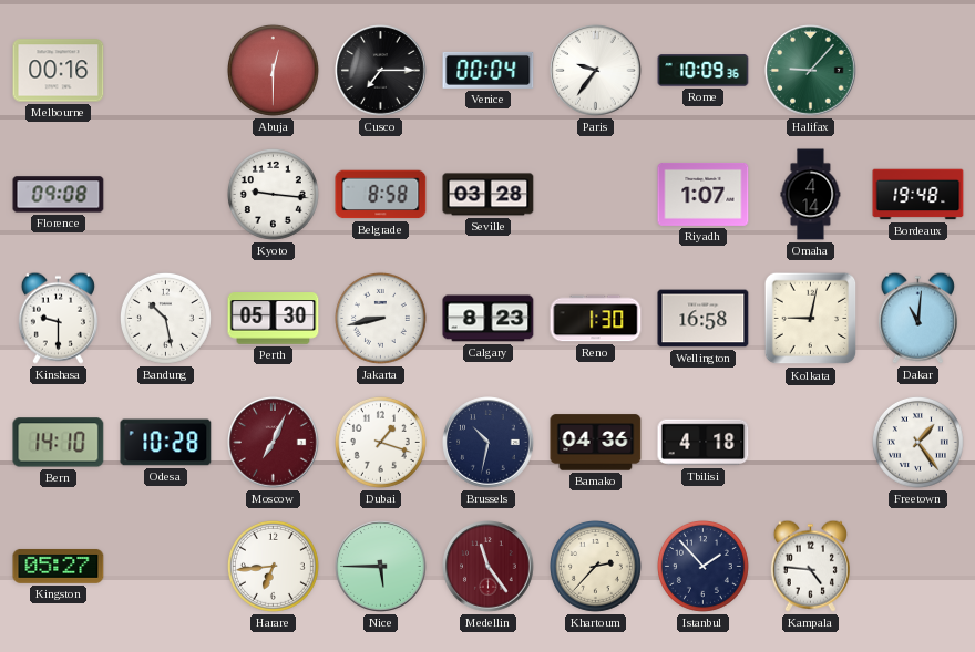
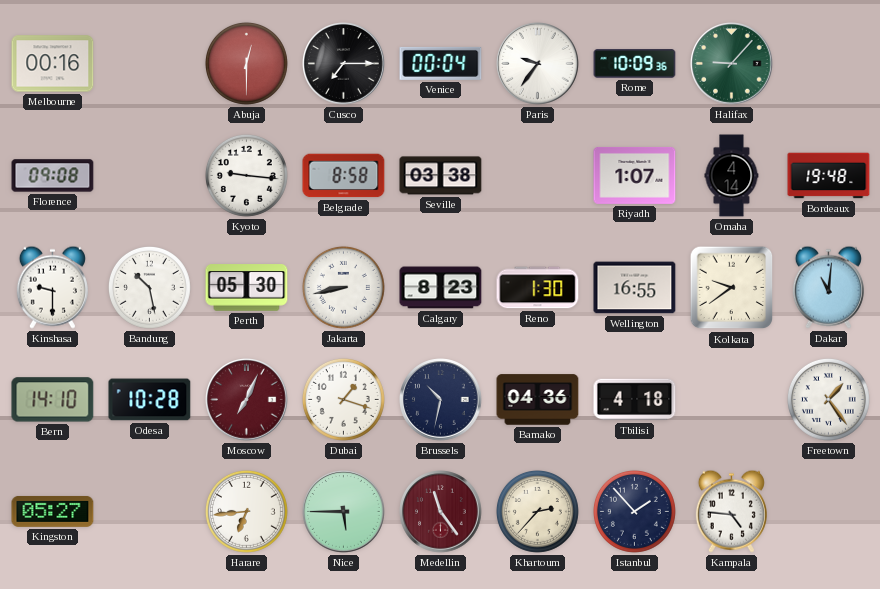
Seville: 03:28 -> 03:38 (441, 176)
Wellington: 16:58 -> 16:55 (635, 288)
Kolkata: 9:02 -> 9:39 (732, 288)
